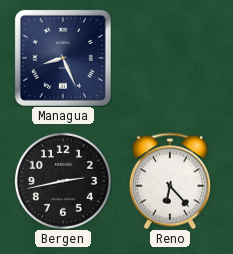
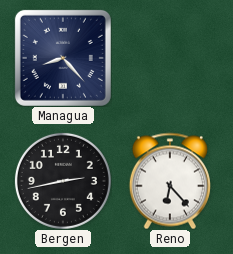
Managua: 8:26 -> 8:23 (63, 58)
